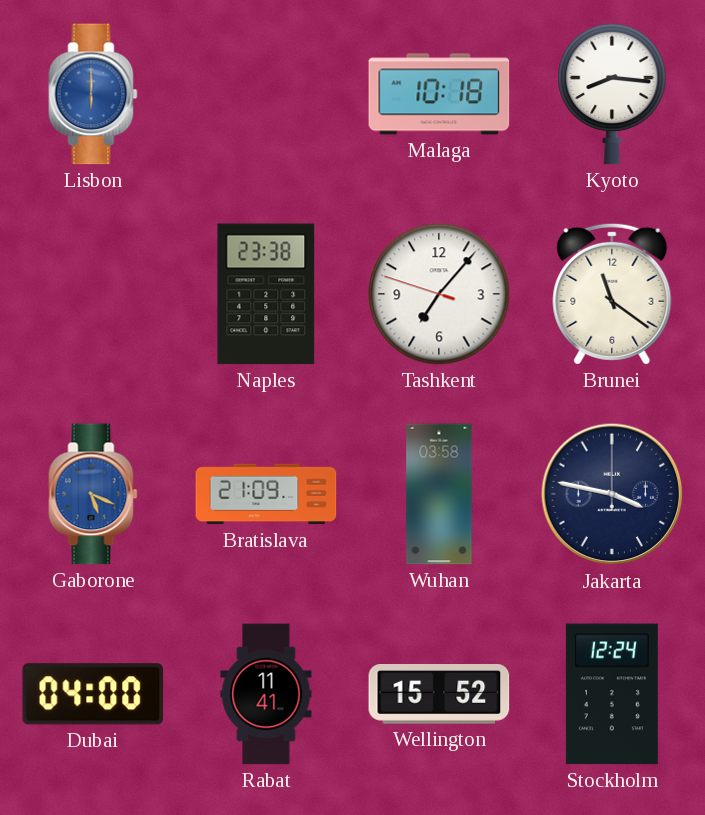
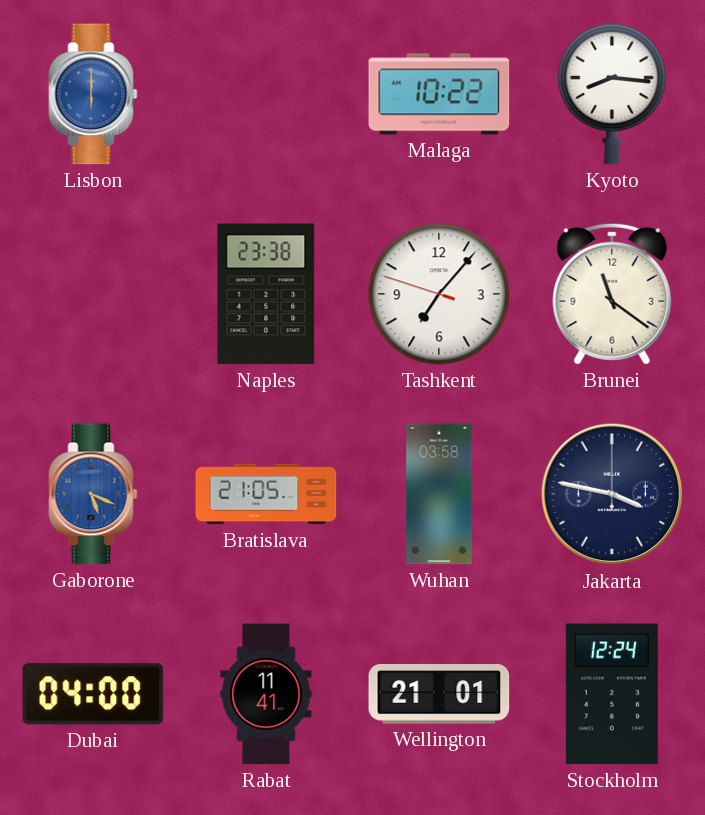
Malaga: 10:18 -> 10:22 (439, 94)
Bratislava: 21:09 -> 21:05 (266, 494)
Wellington: 15:52 -> 21:01 (439, 695)
